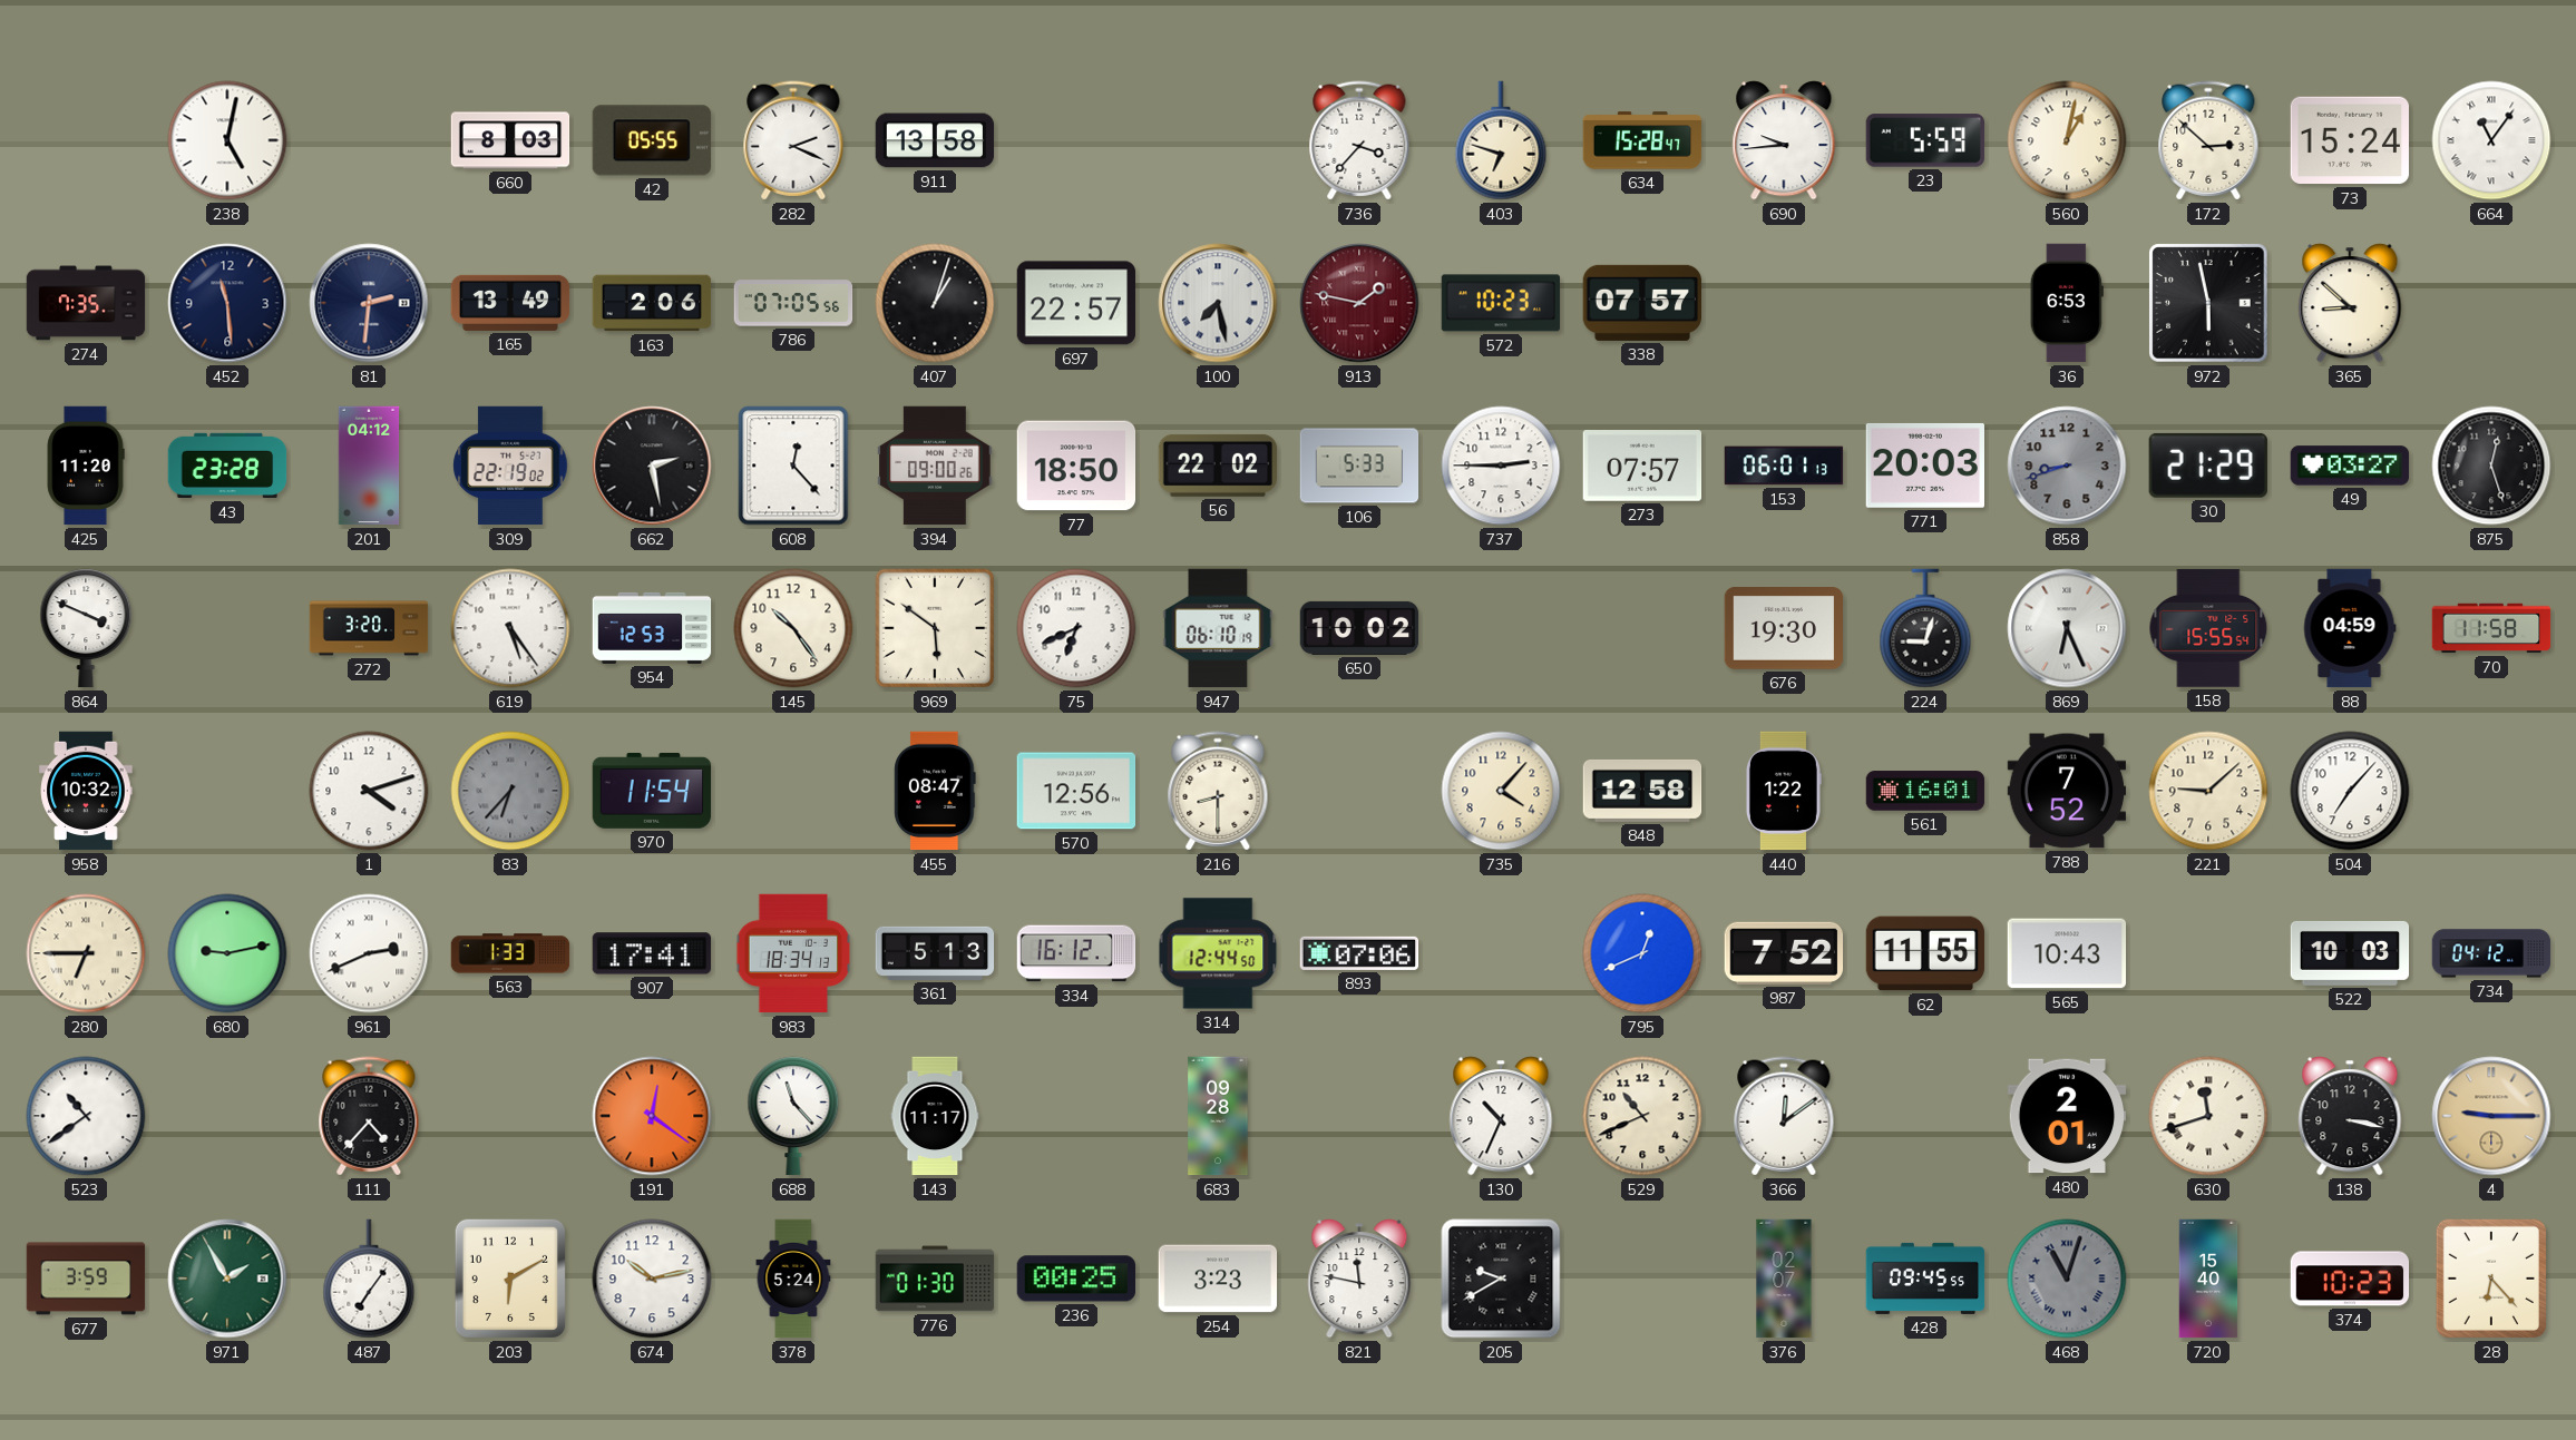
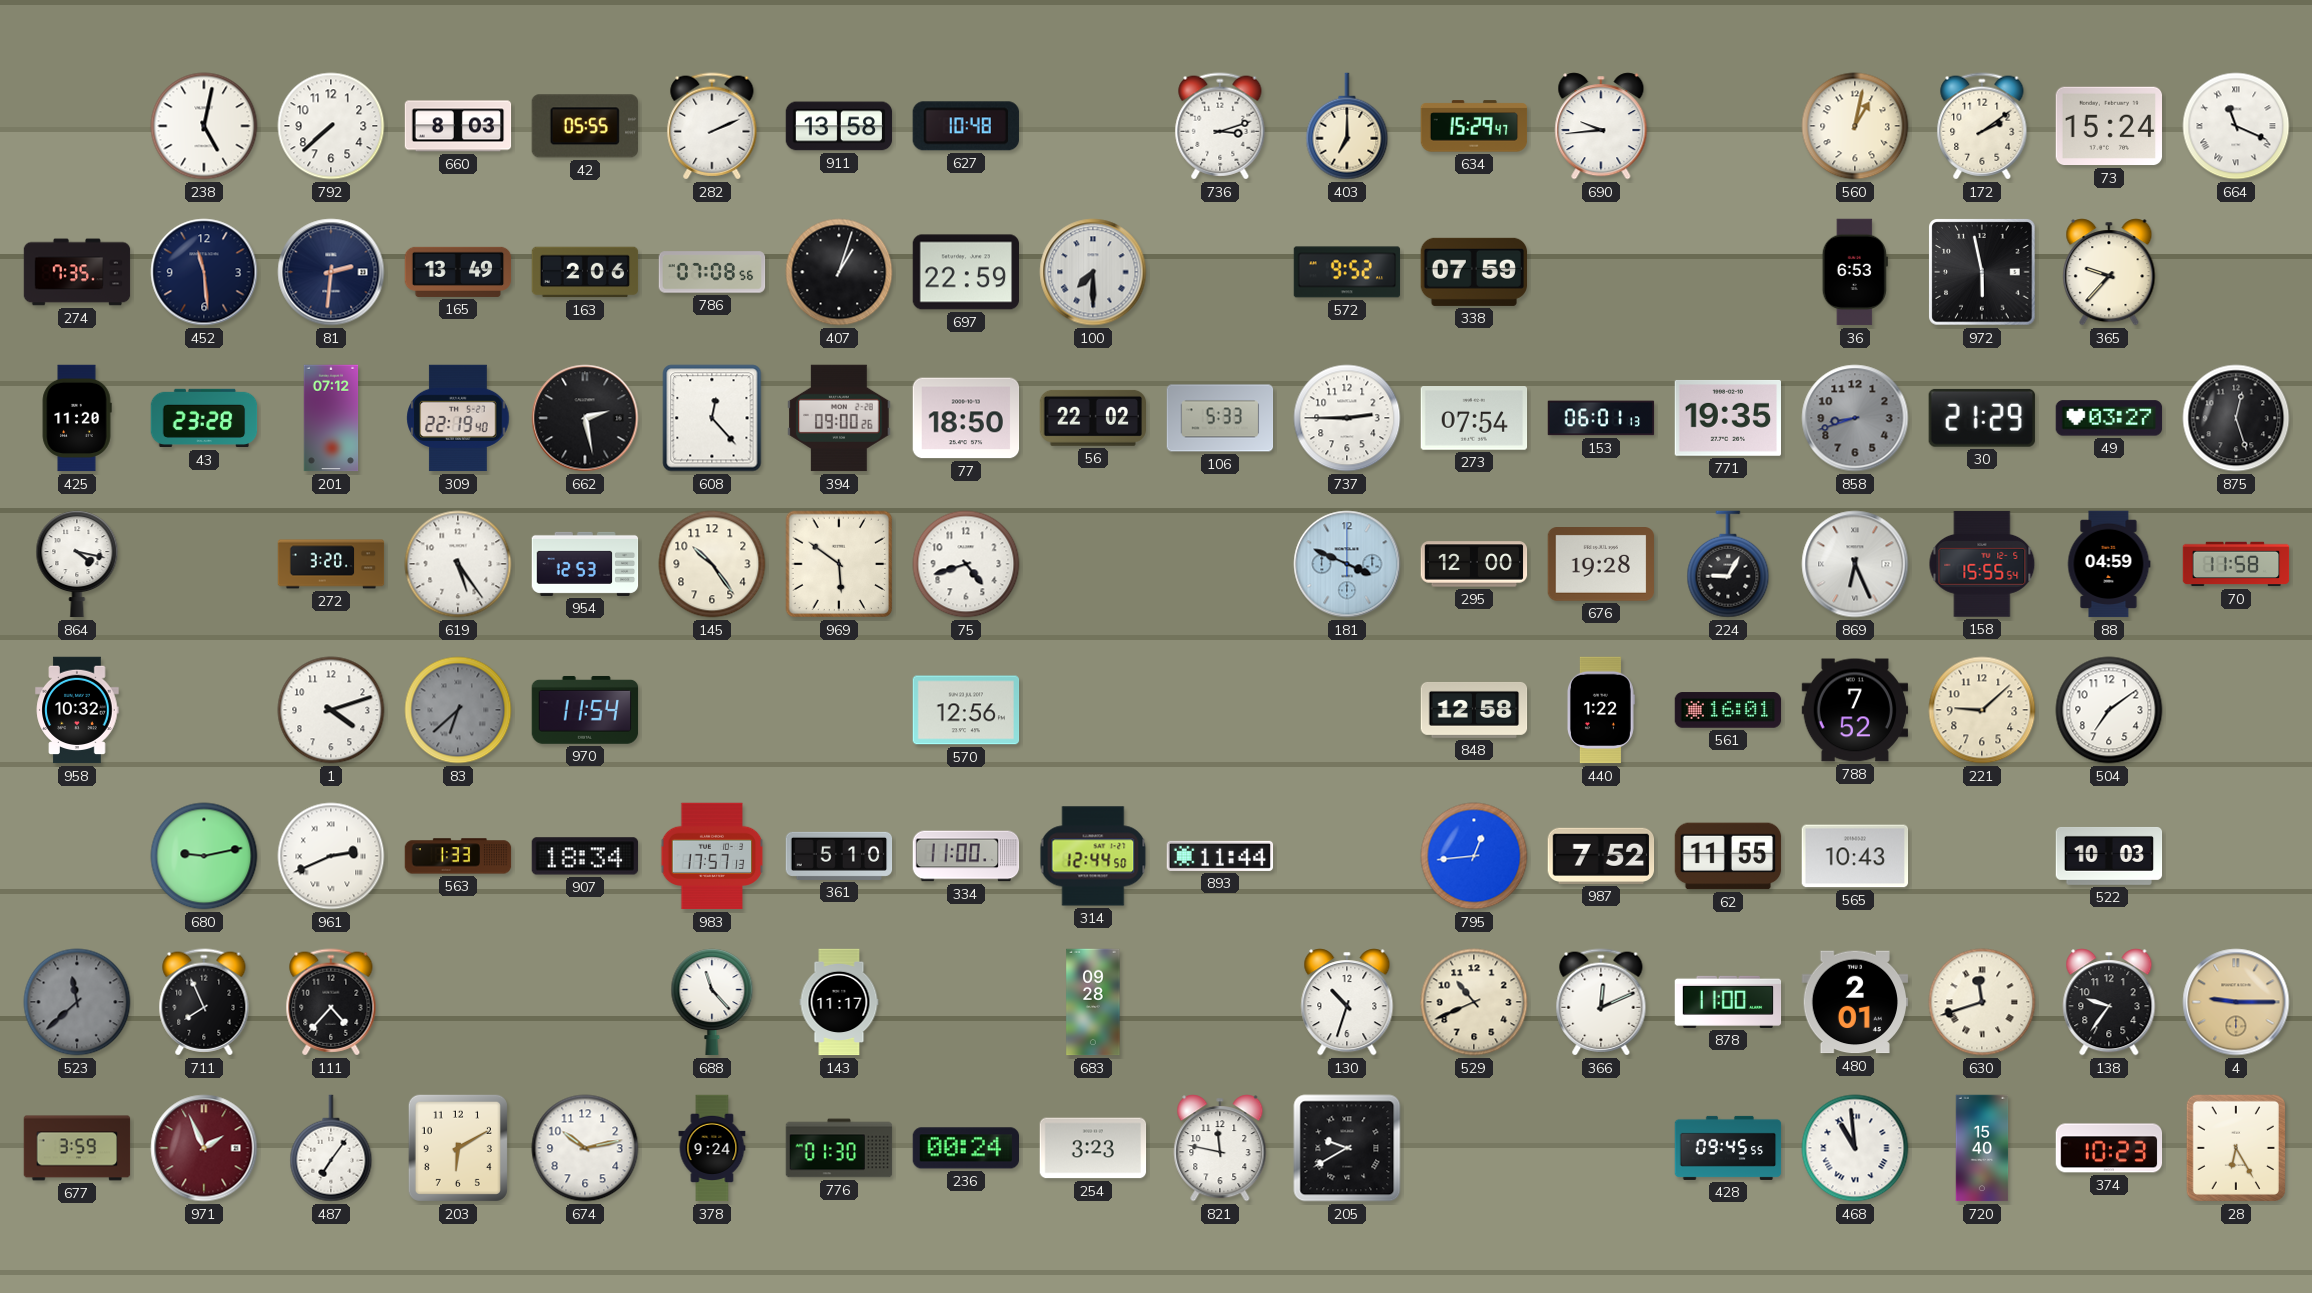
792: none -> 7:38 (331, 126)
282: 2:19 -> 2:11 (712, 126)
627: none -> 10:48 (966, 126)
736: 3:37 -> 3:12 (1220, 126)
403: 6:48 -> 7:00 (1347, 126)
634: 15:28 -> 15:29 (1474, 126)
23: 5:59 -> none (1924, 140)
172: 2:52 -> 2:09 (1982, 126)
664: 11:06 -> 11:19 (2236, 126)
786: 07:05 -> 07:08 (712, 272)
697: 22:57 -> 22:59 (966, 272)
100: 7:28 -> 7:30 (1093, 272)
913: 1:47 -> none (1359, 303)
572: 10:23 -> 9:52 (1347, 272)
338: 07:57 -> 07:59 (1473, 272)
365: 8:52 -> 9:37 (2109, 272)
201: 04:12 -> 07:12 (331, 418)
309: 22:19:02 -> 22:19:40 (458, 418)
273: 07:57 -> 07:54 (1474, 418)
771: 20:03 -> 19:35 (1727, 418)
864: 3:49 -> 4:17 (77, 564)
75: 6:41 -> 4:42 (966, 564)
947: 06:10 -> none (1218, 628)
650: 10:02 -> none (1359, 628)
181: none -> 3:49 (1347, 564)
295: none -> 12:00 (1474, 564)
676: 19:30 -> 19:28 (1601, 565)
224: 9:03 -> 9:05 (1728, 564)
83: 6:37 -> 6:38 (458, 710)
455: 08:47 -> none (935, 791)
216: 8:30 -> none (1218, 791)
735: 4:07 -> none (1501, 791)
504: 7:07 -> 7:09 (2109, 710)
280: 6:45 -> none (86, 953)
907: 17:41 -> 18:34 (585, 856)
983: 18:34 -> 17:57 (712, 856)
361: 5:13 -> 5:10 (839, 856)
334: 16:12 -> 11:00 (966, 856)
893: 07:06 -> 11:44 (1220, 856)
795: 12:41 -> 12:44 (1474, 856)
734: 04:12 -> none (2491, 953)
523: 10:39 -> 11:38 (77, 1002)
523 dial: white -> grey (77, 1002)
711: none -> 7:56 (204, 1002)
191: 12:21 -> none (652, 1116)
130: 10:34 -> 10:33 (1347, 1002)
366: 12:09 -> 12:11 (1601, 1002)
878: none -> 11:00 (1728, 1002)
138: 3:17 -> 9:36 (2109, 1002)
971: 1:55 -> 1:56 (204, 1148)
971 dial: green -> burgundy (204, 1148)
378: 5:24 -> 9:24 (712, 1148)
236: 00:25 -> 00:24 (965, 1148)
376: 02:07 -> none (1784, 1279)
468: 11:03 -> 10:59 (1855, 1148)
468 dial: grey -> white (1855, 1148)
28: 6:23 -> 6:25 (2236, 1148)
